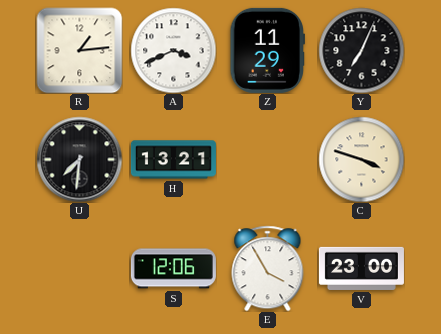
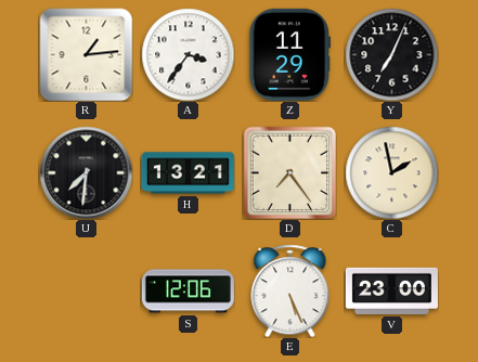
A: 3:41 -> 3:36 (188, 54)
D: none -> 7:24 (289, 172)
C: 3:48 -> 1:58 (391, 172)
E: 3:55 -> 5:26 (290, 290)
